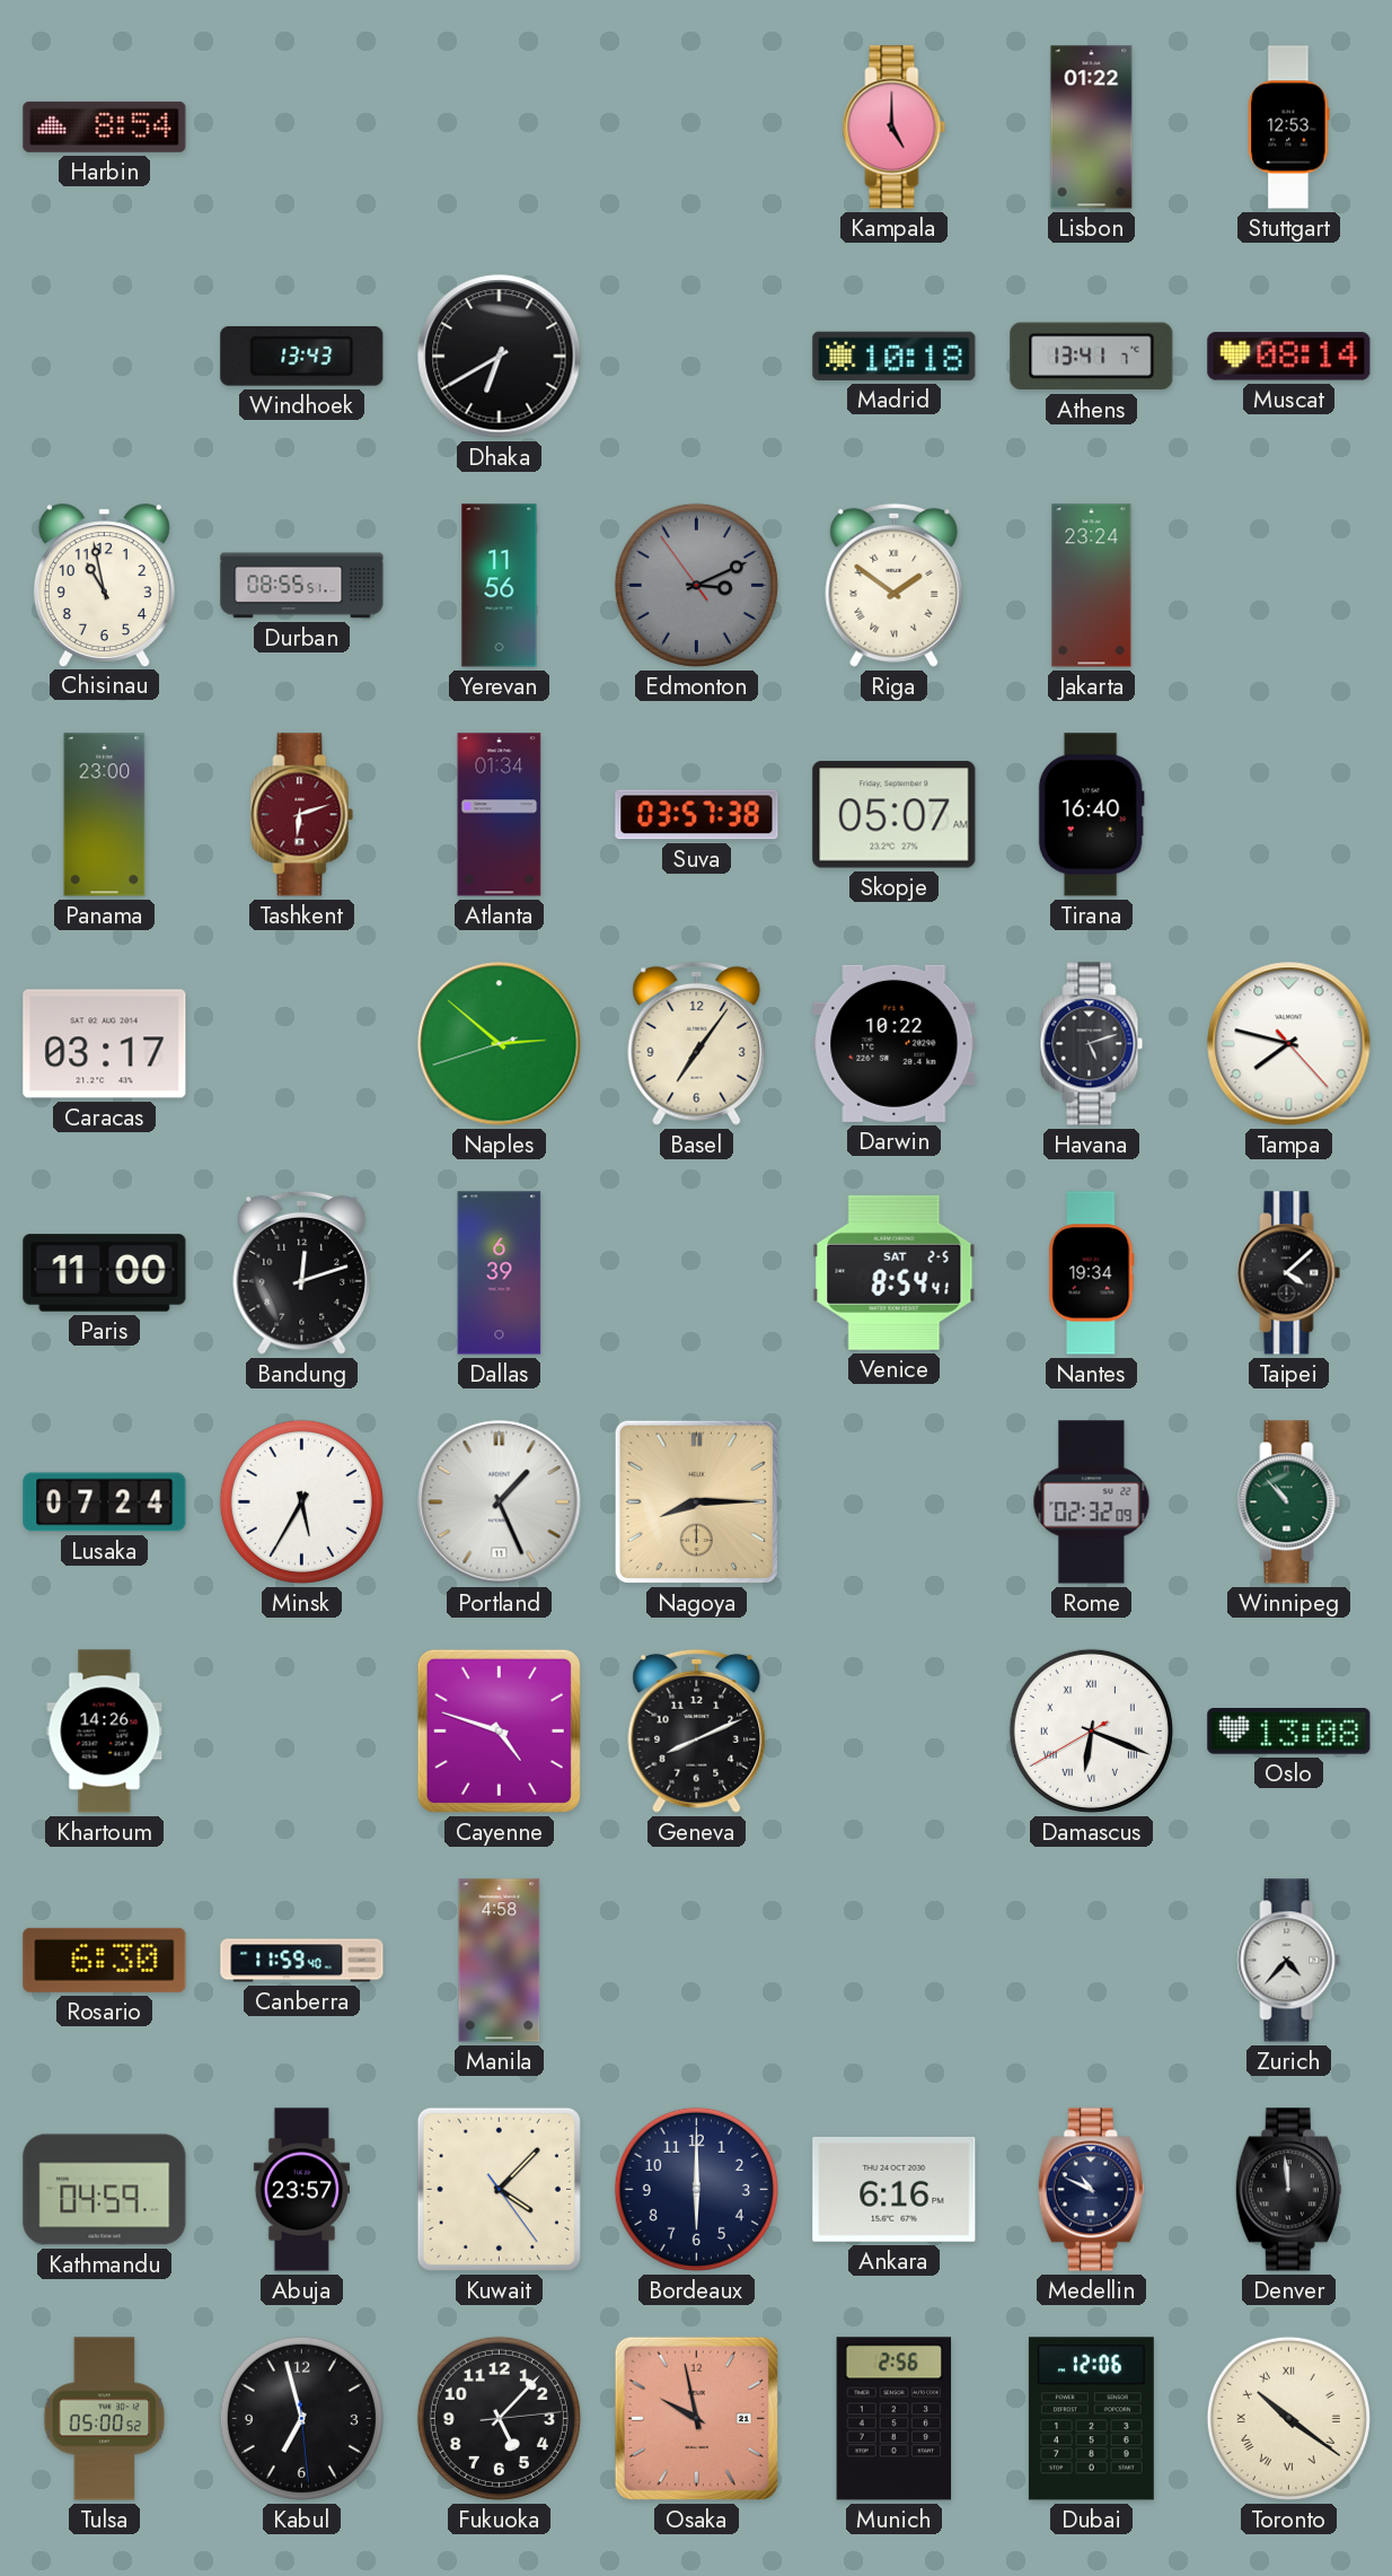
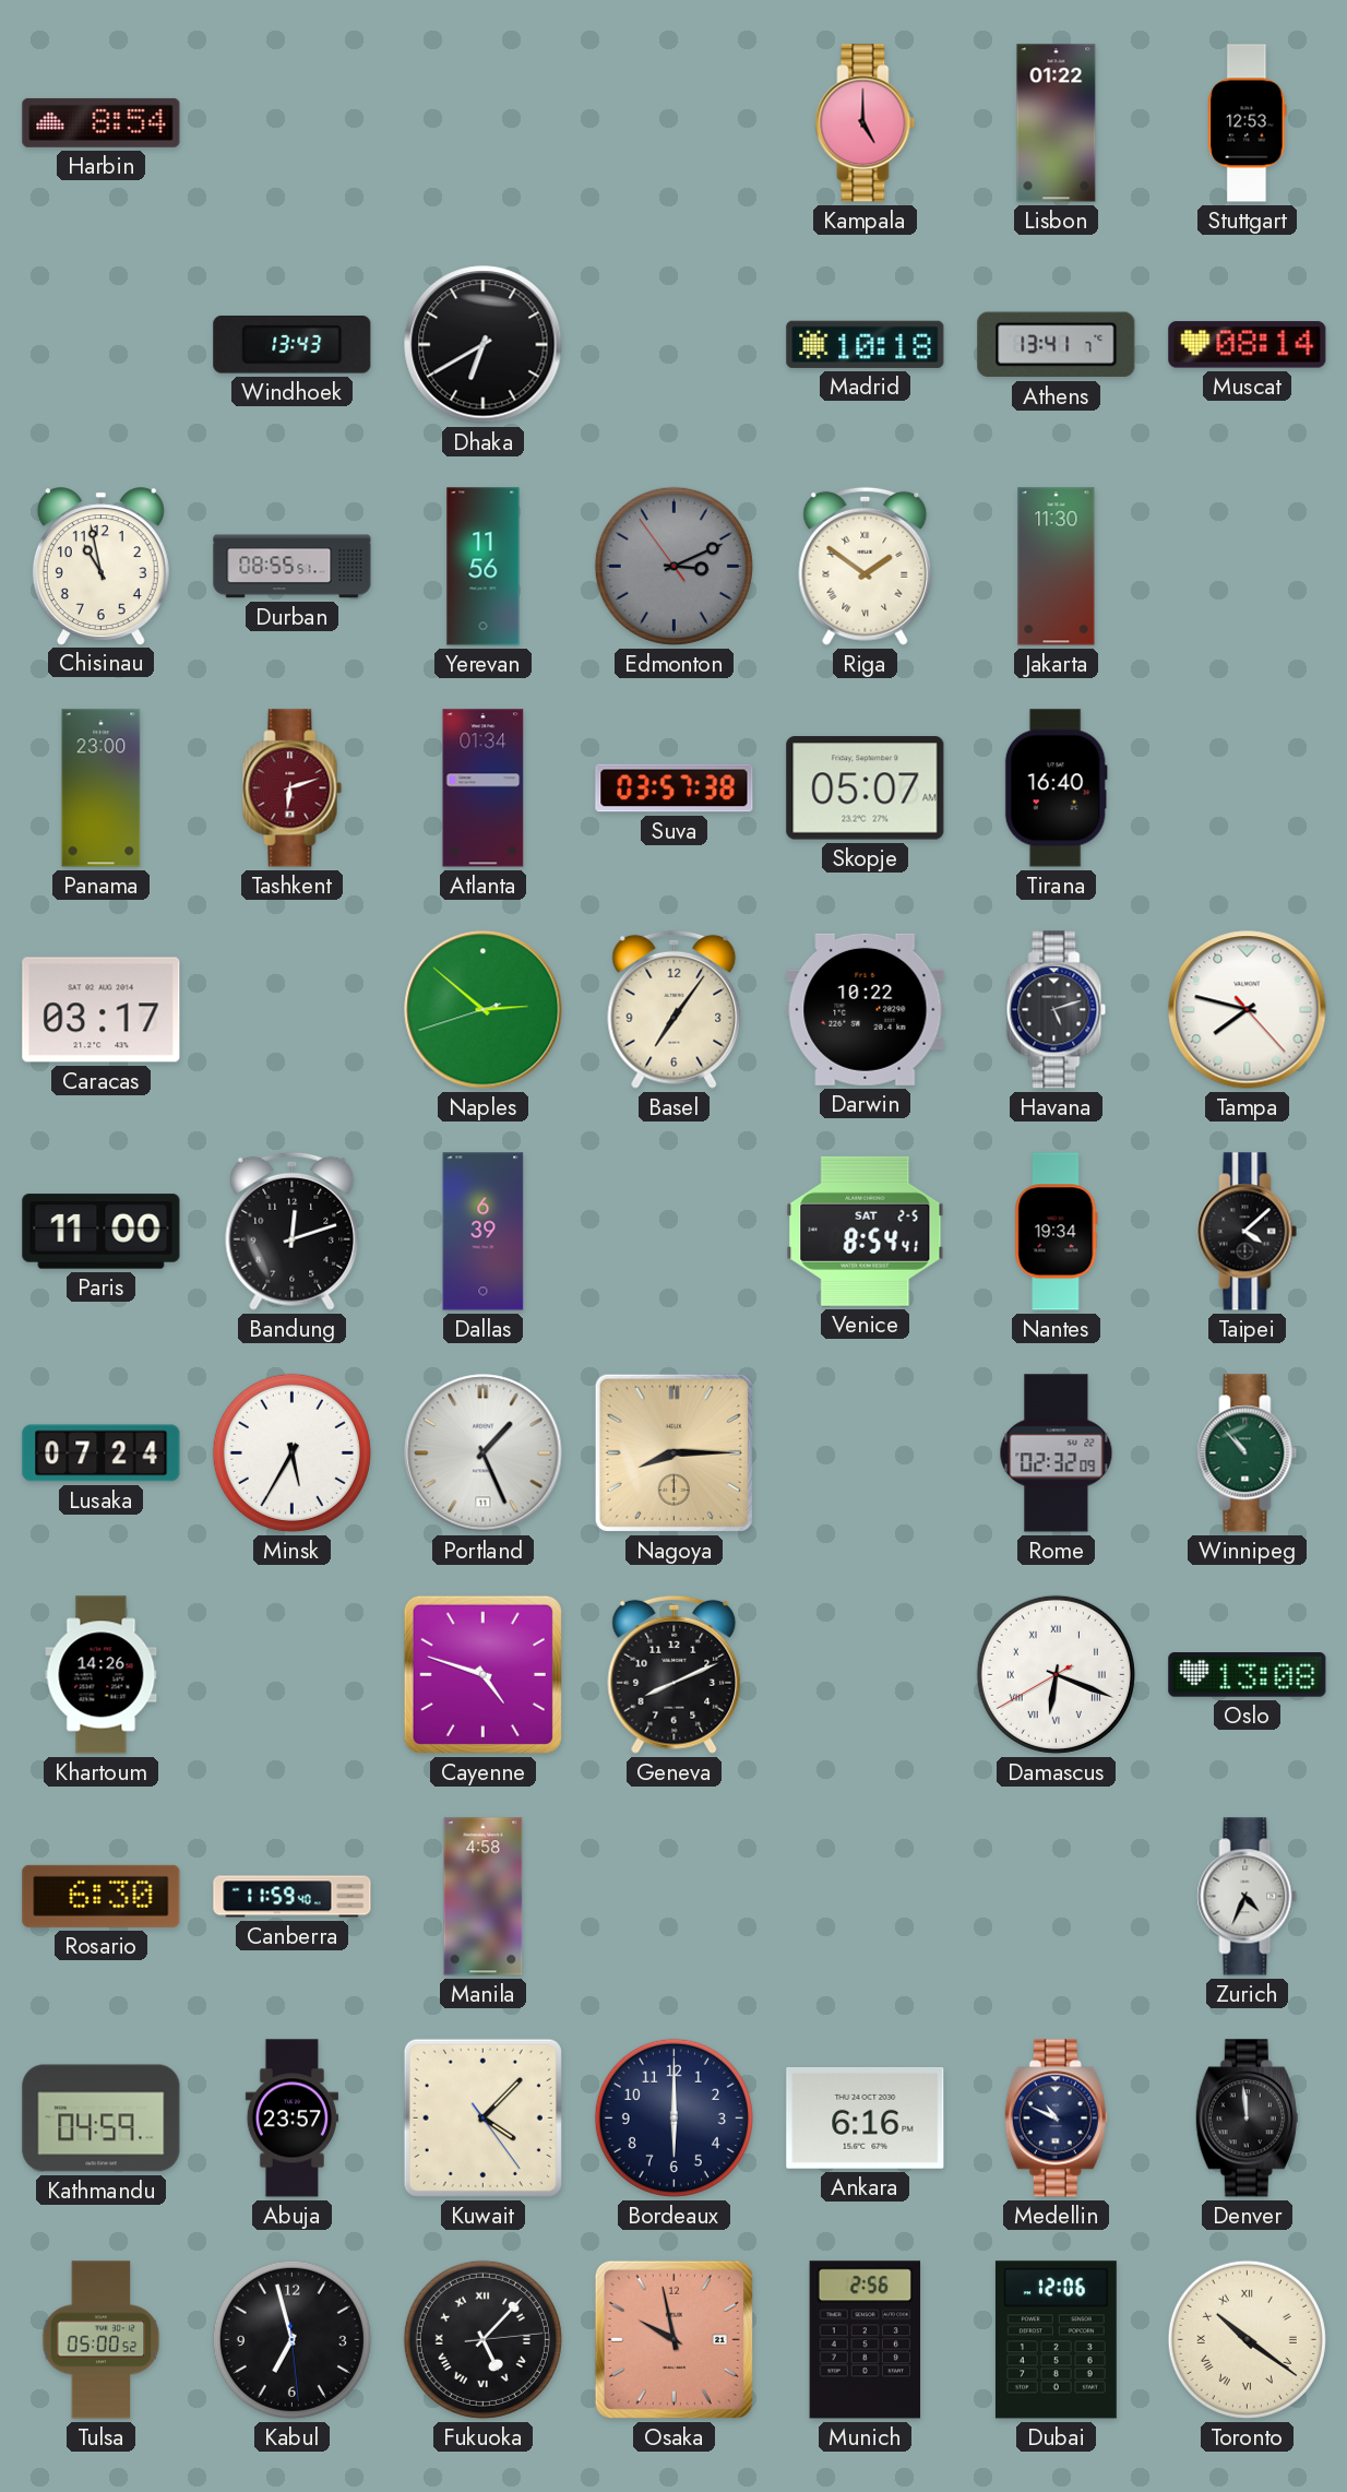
Jakarta: 23:24 -> 11:30 (1057, 567)
Zurich: 4:37 -> 4:34 (1248, 1897)
Fukuoka numerals: Arabic -> Roman (482, 2339)
